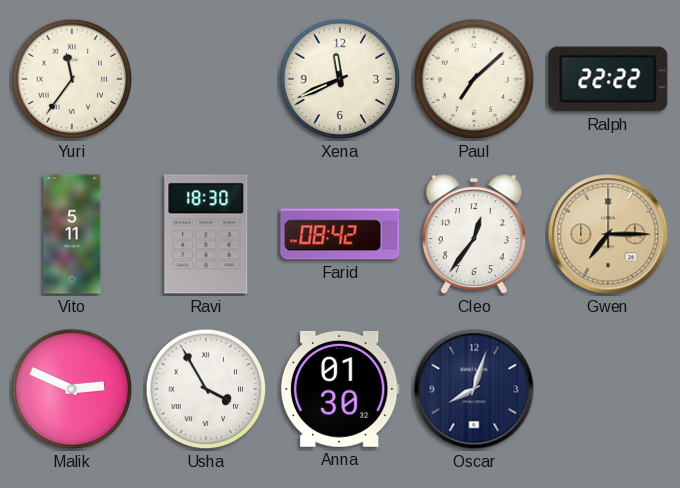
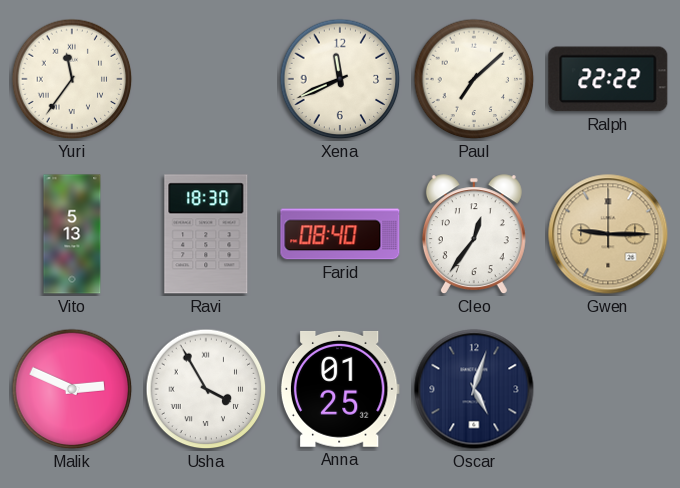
Vito: 5:11 -> 5:13 (72, 234)
Farid: 08:42 -> 08:40 (340, 234)
Gwen: 7:15 -> 9:15 (608, 234)
Anna: 01:30 -> 01:25 (340, 389)
Oscar: 8:03 -> 5:03 (474, 389)
